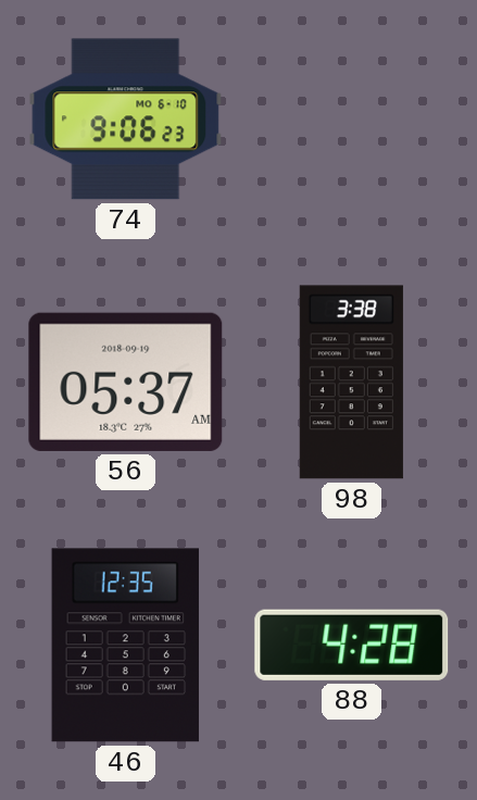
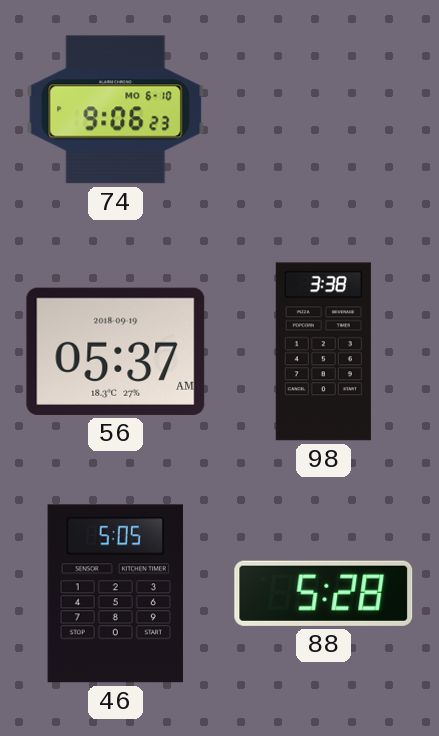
46: 12:35 -> 5:05 (115, 594)
88: 4:28 -> 5:28 (324, 593)
